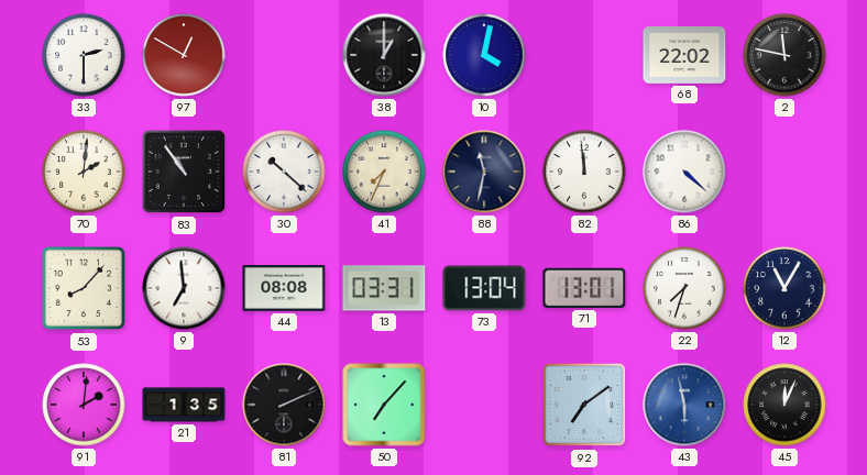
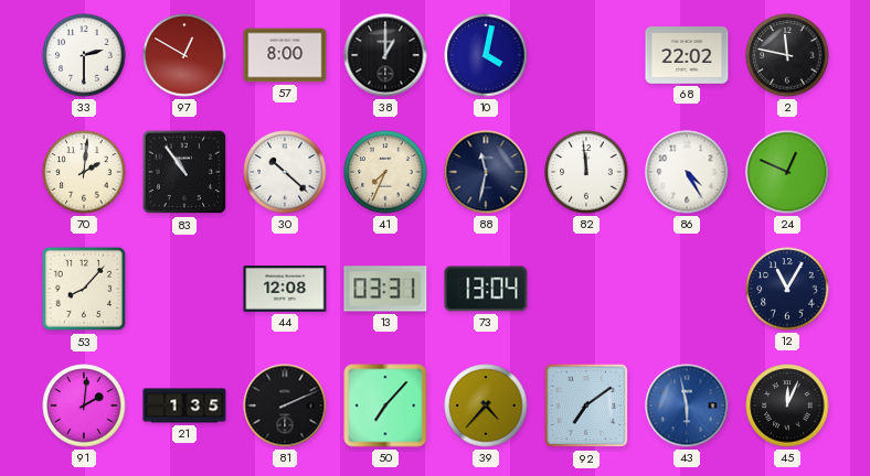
57: none -> 8:00 (285, 55)
86: 4:22 -> 4:25 (687, 172)
24: none -> 12:49 (787, 172)
9: 6:59 -> none (184, 288)
44: 08:08 -> 12:08 (285, 289)
71: 13:01 -> none (584, 288)
22: 7:33 -> none (684, 288)
39: none -> 4:37 (486, 405)
